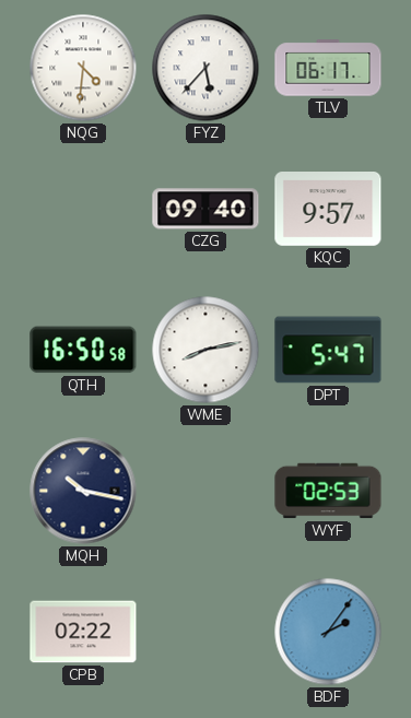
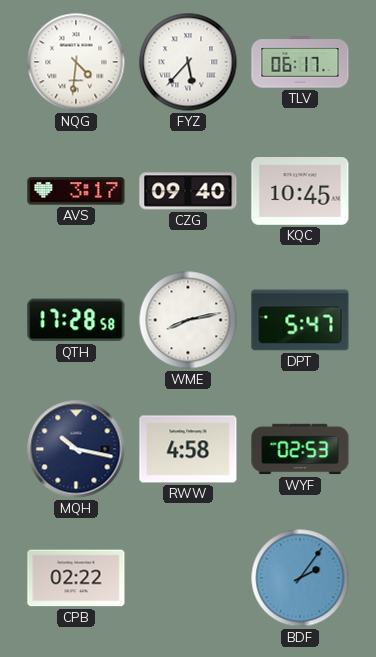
AVS: none -> 3:17 (76, 191)
KQC: 9:57 -> 10:45 (300, 192)
QTH: 16:50 -> 17:28 (76, 320)
RWW: none -> 4:58 (188, 449)
